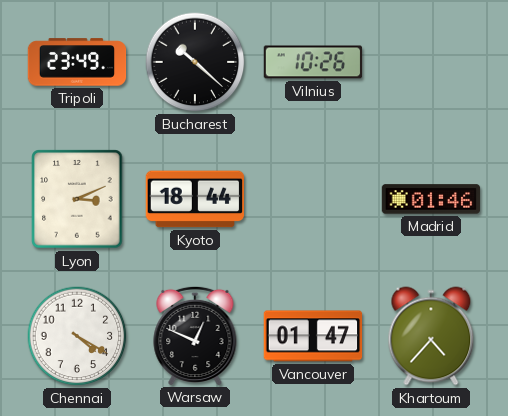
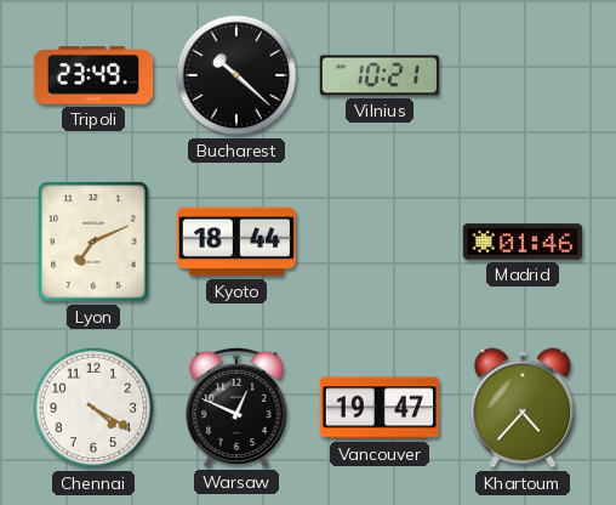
Vilnius: 10:26 -> 10:21 (380, 75)
Lyon: 3:11 -> 7:11 (93, 242)
Vancouver: 01:47 -> 19:47 (380, 408)
